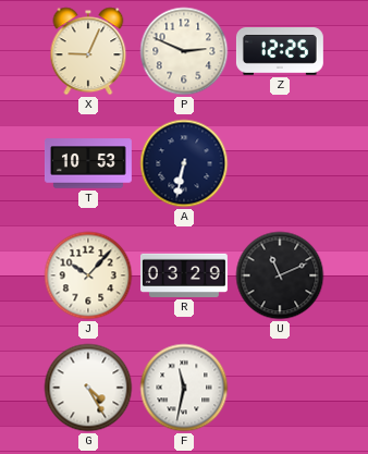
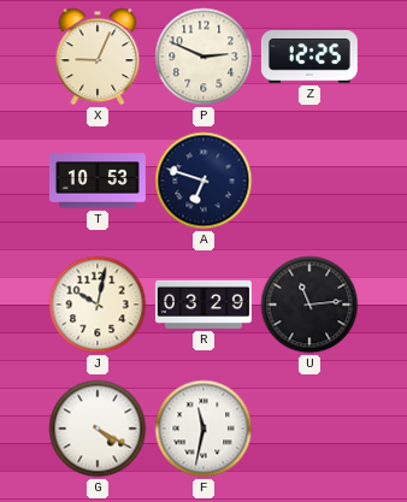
A: 6:32 -> 6:48 (203, 181)
J: 10:07 -> 10:02 (98, 305)
U: 11:11 -> 11:14 (309, 305)
G: 4:25 -> 4:20 (98, 429)
